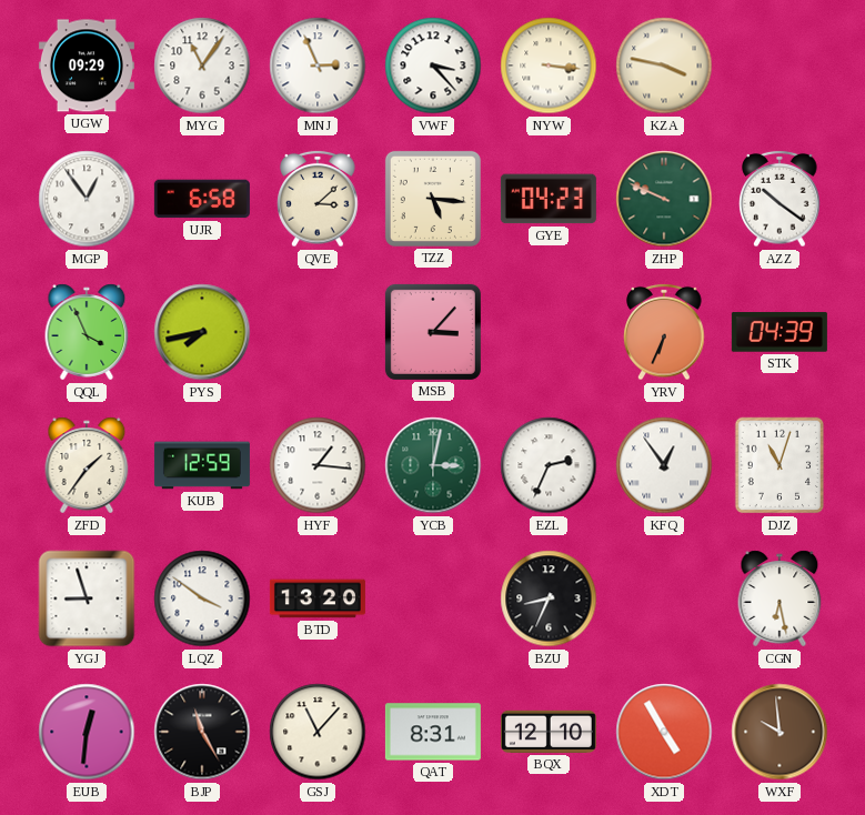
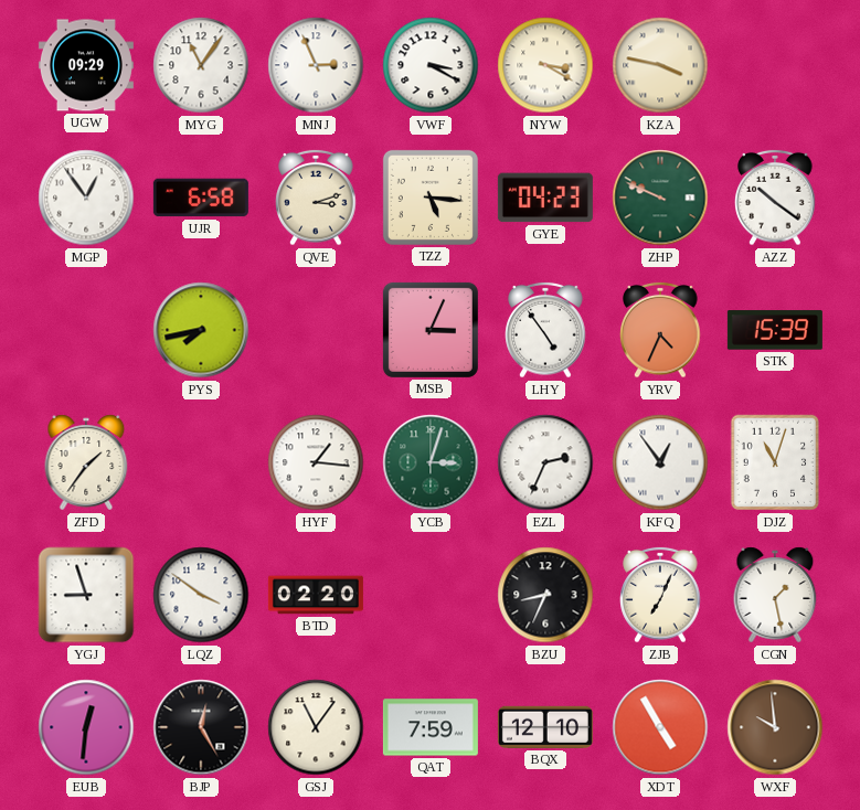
VWF: 3:23 -> 3:20 (431, 65)
NYW: 3:16 -> 3:20 (545, 65)
QVE: 3:08 -> 3:12 (316, 198)
QQL: 3:56 -> none (87, 332)
MSB: 3:07 -> 3:04 (431, 330)
LHY: none -> 4:54 (545, 330)
YRV: 6:34 -> 4:34 (660, 330)
STK: 04:39 -> 15:39 (775, 330)
KUB: 12:59 -> none (202, 465)
YCB: 3:02 -> 3:03 (431, 462)
BTD: 13:20 -> 02:20 (316, 595)
ZJB: none -> 7:04 (660, 595)
CGN: 6:28 -> 1:28 (775, 595)
BJP: 11:25 -> 12:25 (201, 727)
GSJ: 11:07 -> 11:06 (316, 727)
QAT: 8:31 -> 7:59 (431, 727)
